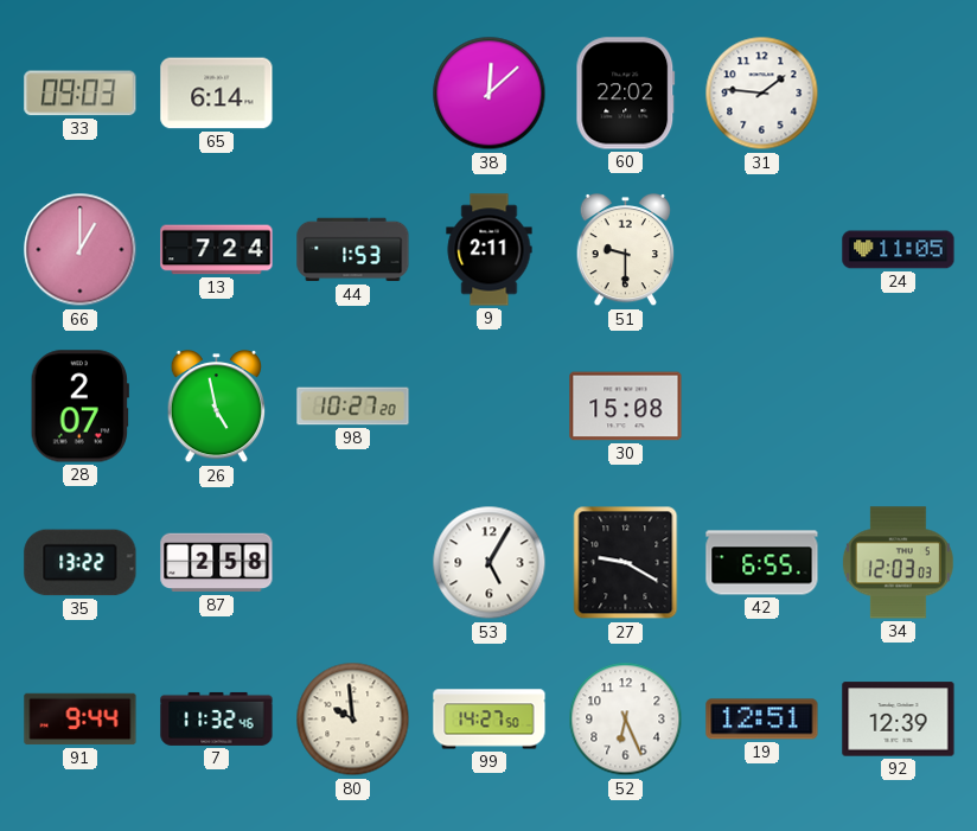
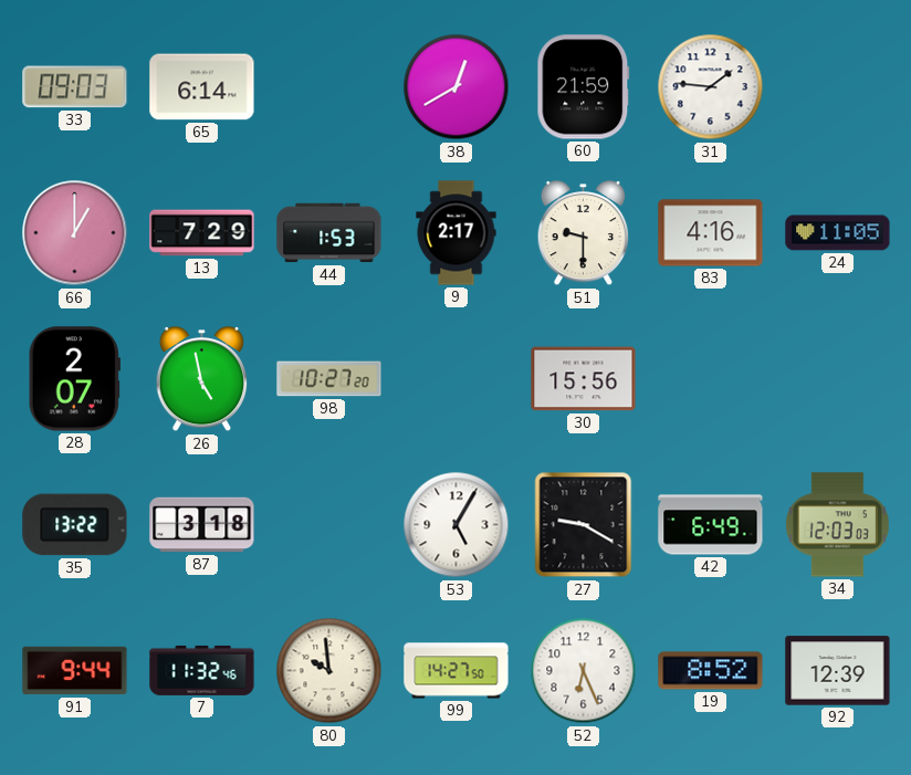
38: 12:08 -> 12:40 (457, 87)
60: 22:02 -> 21:59 (584, 87)
13: 7:24 -> 7:29 (202, 233)
9: 2:11 -> 2:17 (457, 233)
83: none -> 4:16 (711, 233)
30: 15:08 -> 15:56 (584, 379)
87: 2:58 -> 3:18 (202, 525)
42: 6:55 -> 6:49 (711, 525)
19: 12:51 -> 8:52 (711, 671)
